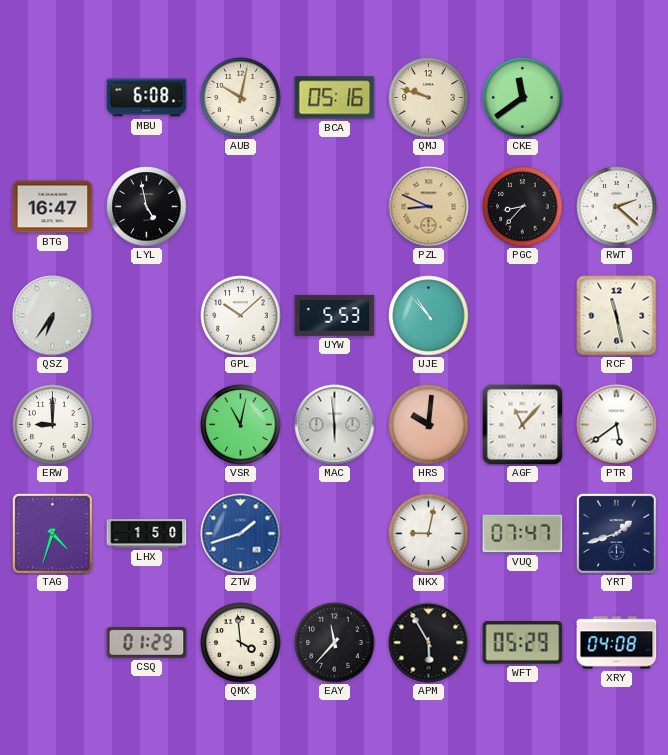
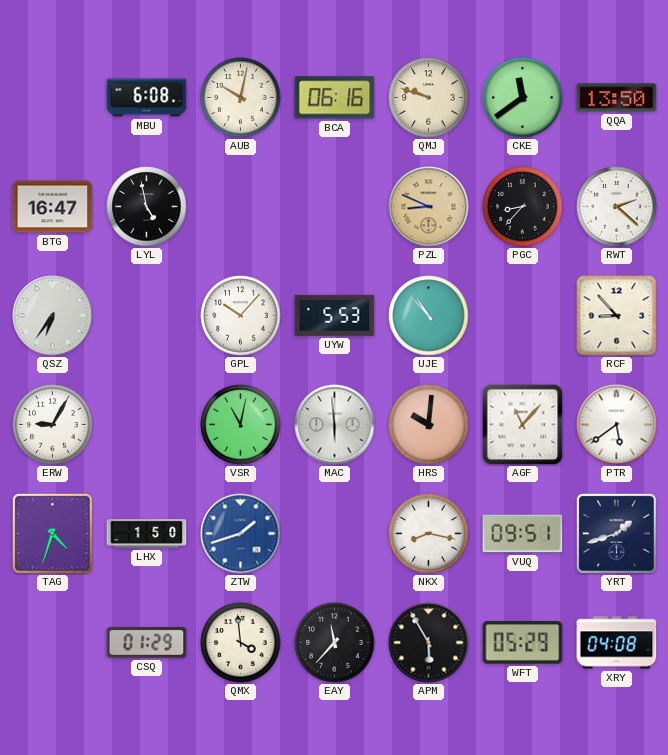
BCA: 05:16 -> 06:16 (335, 98)
QQA: none -> 13:50 (617, 98)
GPL: 10:08 -> 10:07 (241, 316)
RCF: 11:28 -> 8:53 (617, 316)
ERW: 9:00 -> 9:05 (53, 425)
NKX: 9:02 -> 8:17 (429, 534)
VUQ: 07:47 -> 09:51 (523, 534)
